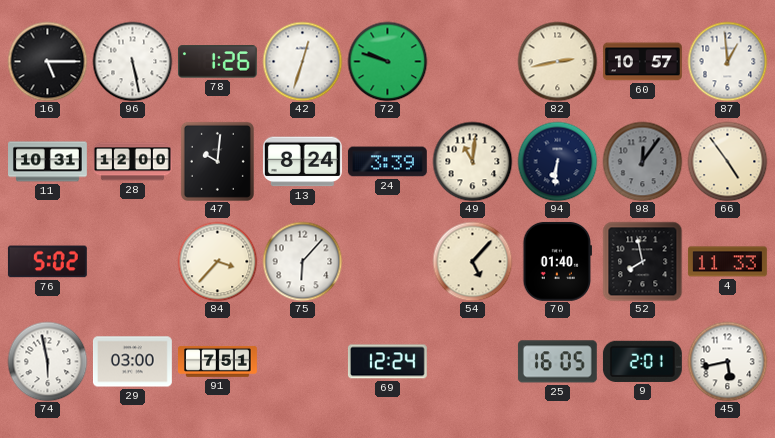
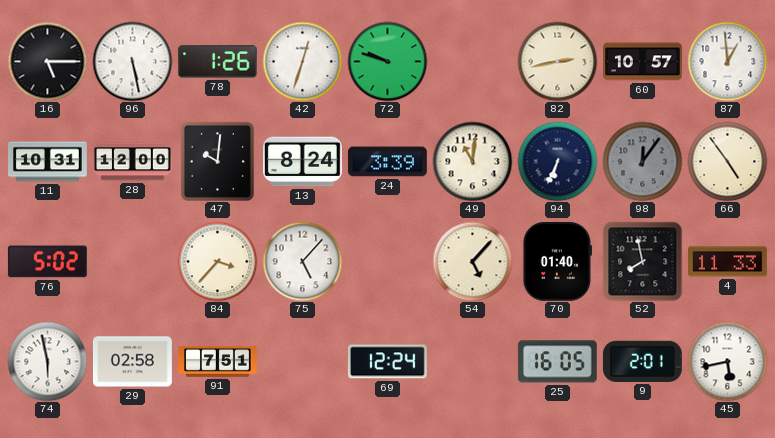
94: 6:31 -> 6:34 (557, 161)
75: 6:07 -> 5:07 (302, 261)
29: 03:00 -> 02:58 (132, 362)
